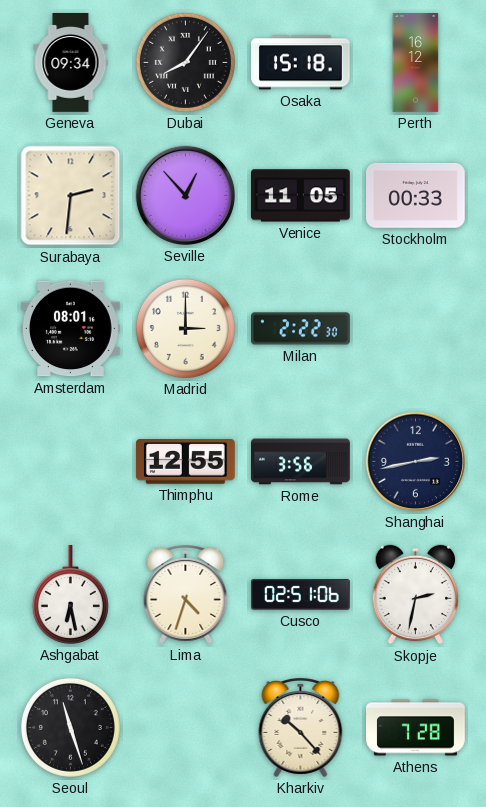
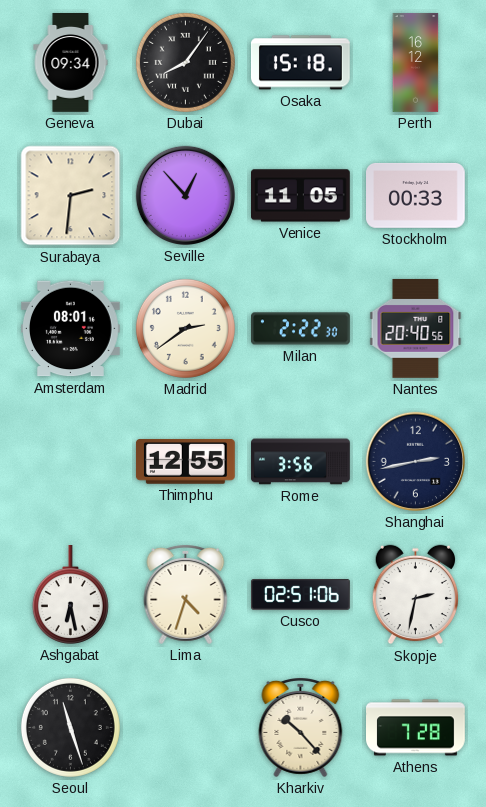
Madrid: 3:00 -> 2:39 (185, 328)
Nantes: none -> 20:40 (416, 328)
